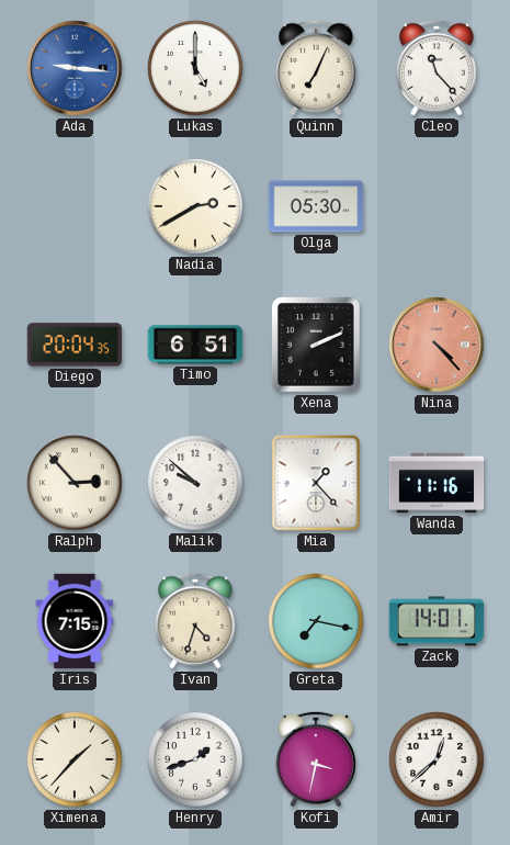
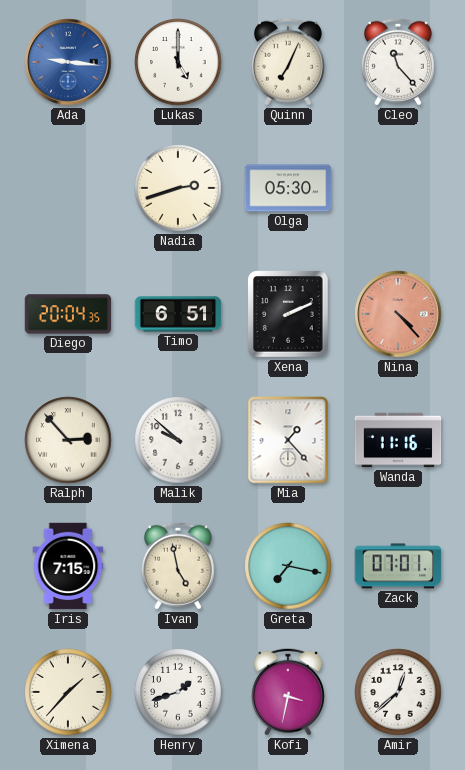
Nadia: 2:40 -> 2:42 (178, 188)
Ivan: 4:33 -> 4:58 (178, 566)
Zack: 14:01 -> 07:01 (398, 566)
